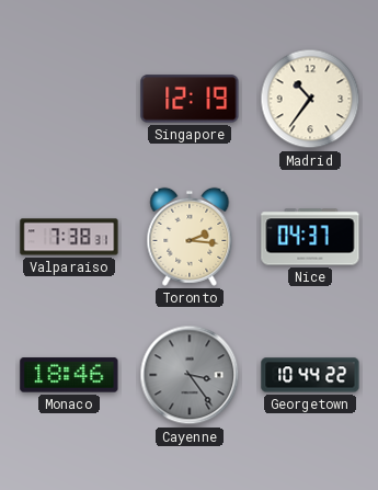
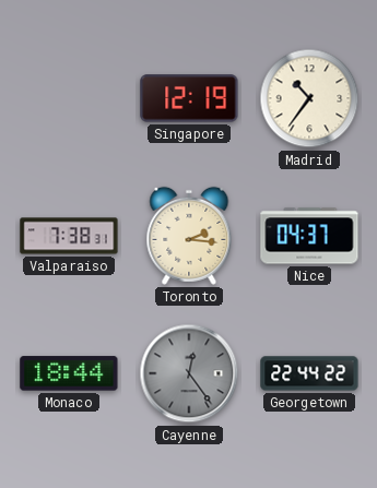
Monaco: 18:46 -> 18:44 (69, 373)
Cayenne: 3:24 -> 12:24 (189, 373)
Georgetown: 10:44 -> 22:44 (309, 373)
